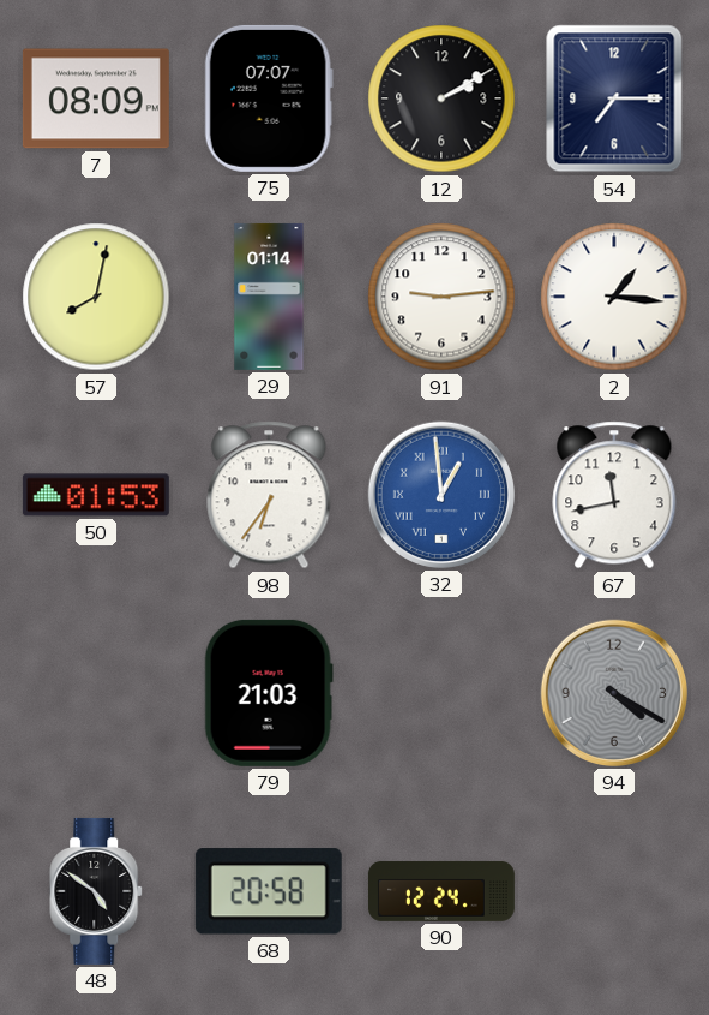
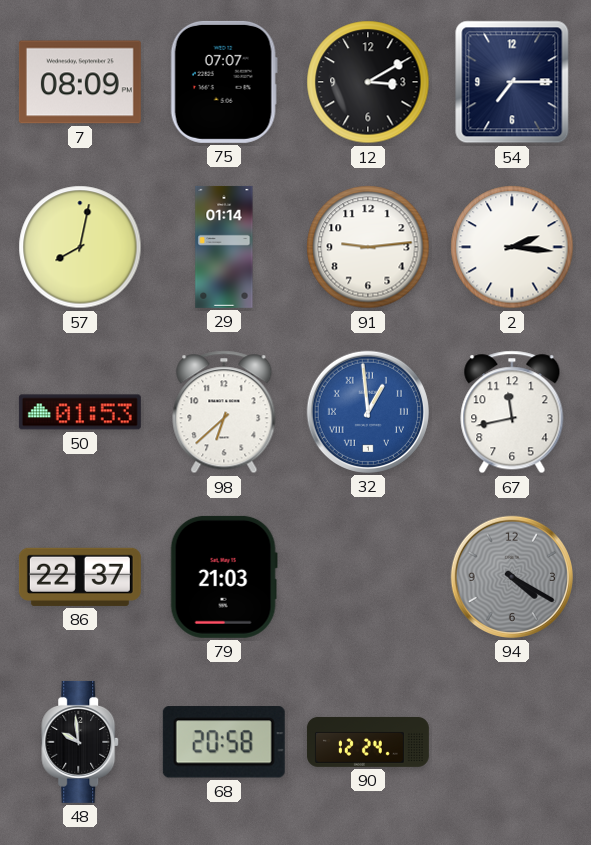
12: 2:10 -> 3:10 (368, 82)
2: 1:16 -> 2:16 (512, 247)
98: 6:36 -> 6:38 (224, 412)
86: none -> 22:37 (80, 577)
48: 4:51 -> 9:59 (81, 742)
